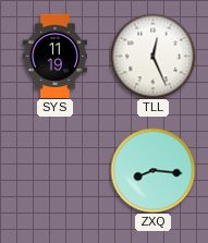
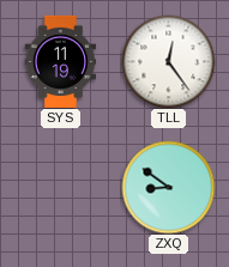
TLL: 12:26 -> 12:24 (168, 61)
ZXQ: 8:16 -> 8:51 (168, 187)
